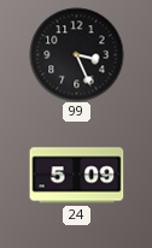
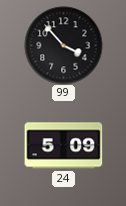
99: 3:26 -> 3:53 (63, 45)
